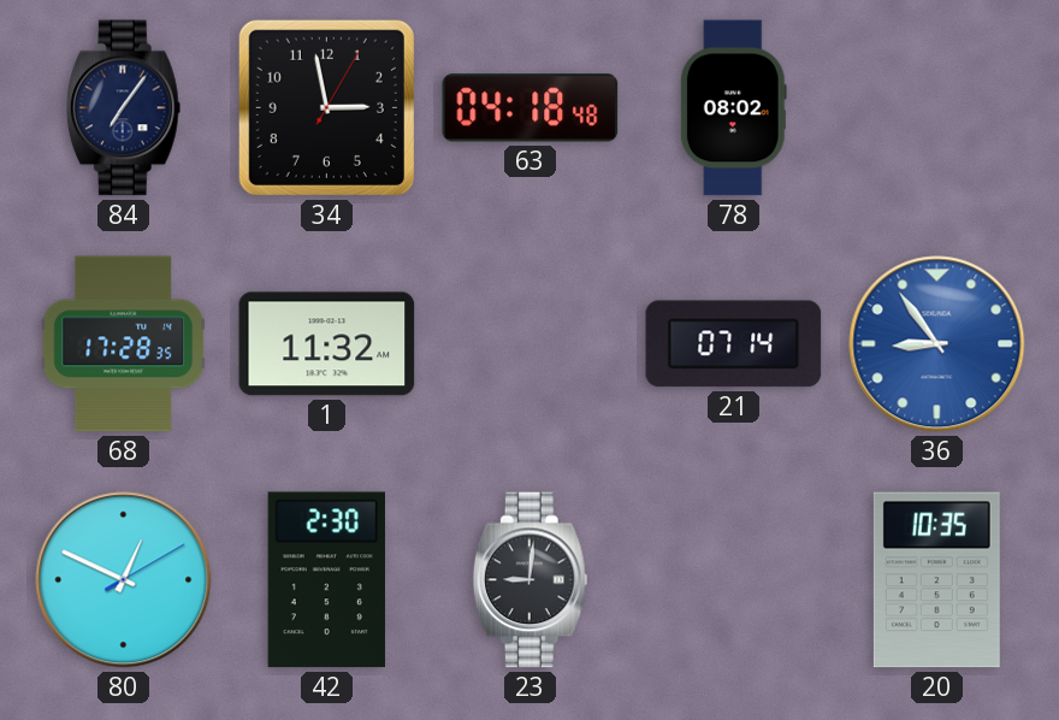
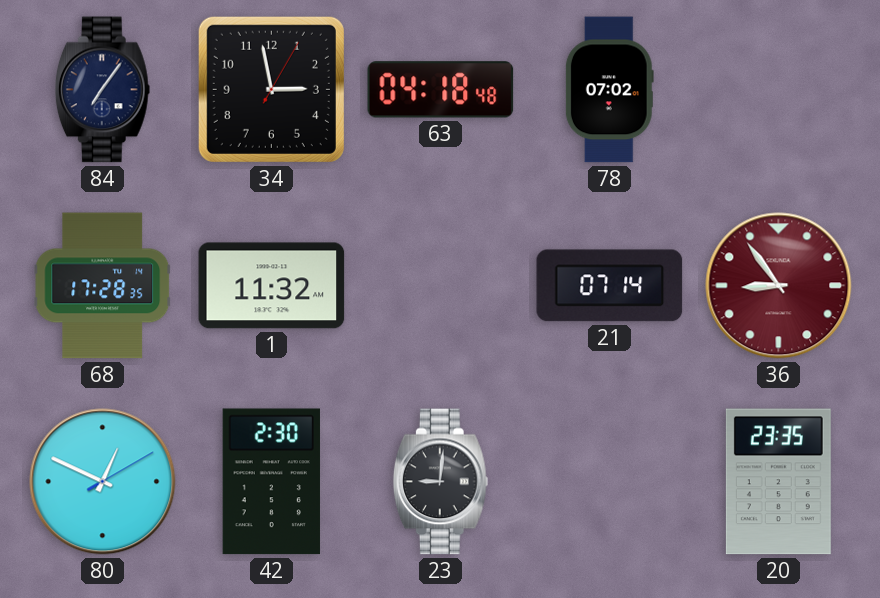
78: 08:02 -> 07:02 (609, 90)
36 dial: blue -> burgundy (779, 286)
20: 10:35 -> 23:35 (778, 482)
